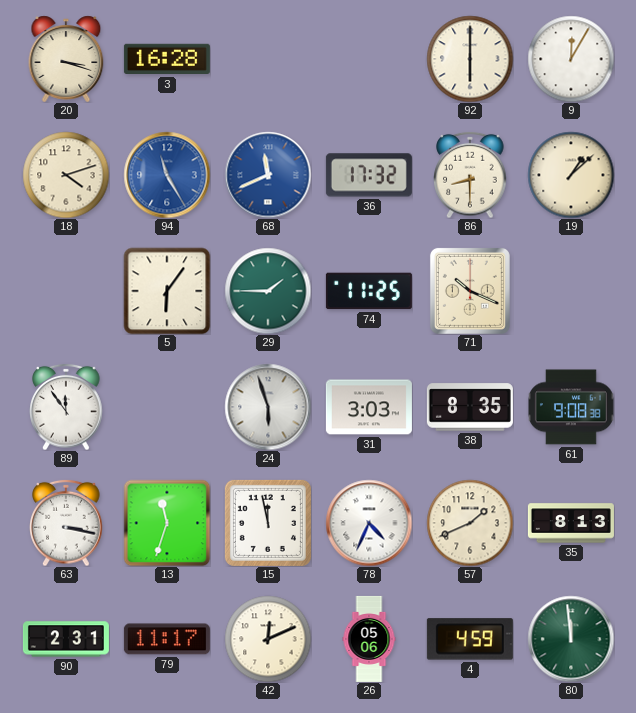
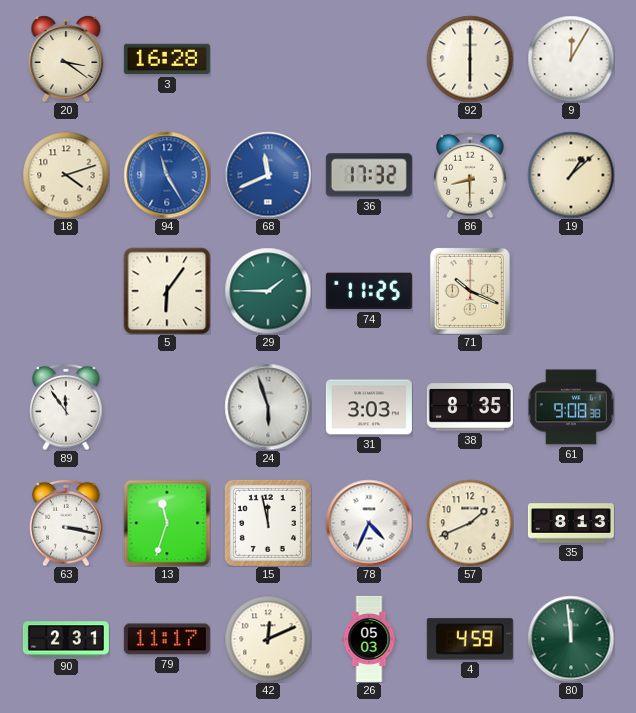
20: 3:18 -> 3:21 (66, 59)
26: 05:06 -> 05:03 (369, 639)
